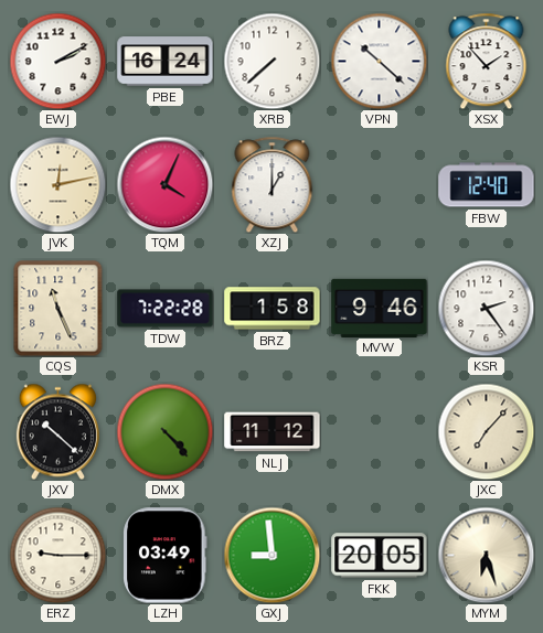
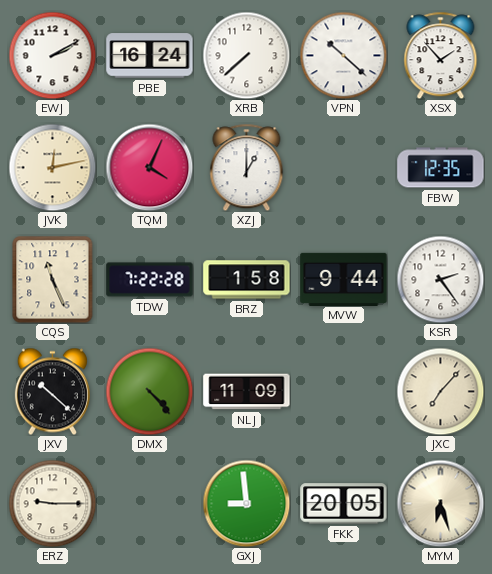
FBW: 12:40 -> 12:35 (441, 168)
MVW: 9:46 -> 9:44 (344, 279)
NLJ: 11:12 -> 11:09 (247, 392)
LZH: 03:49 -> none (166, 556)
